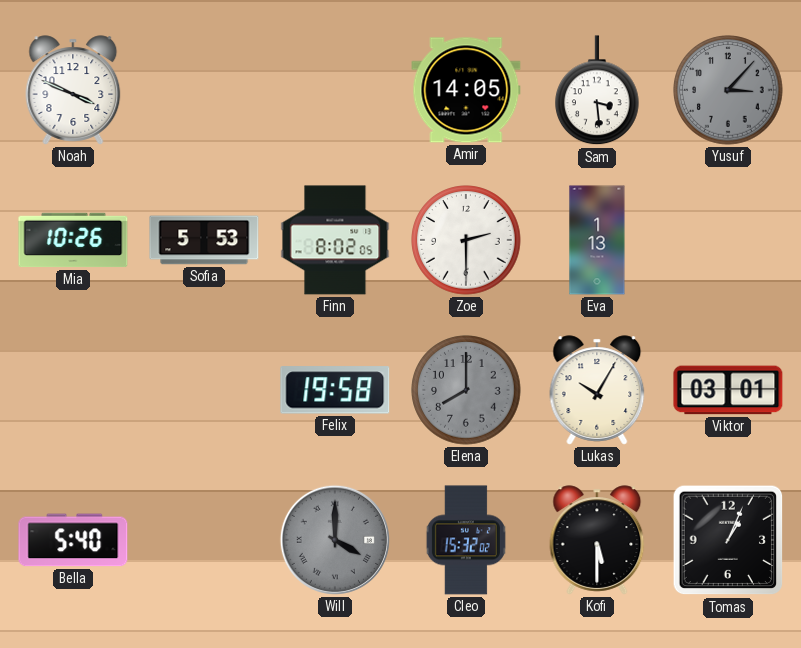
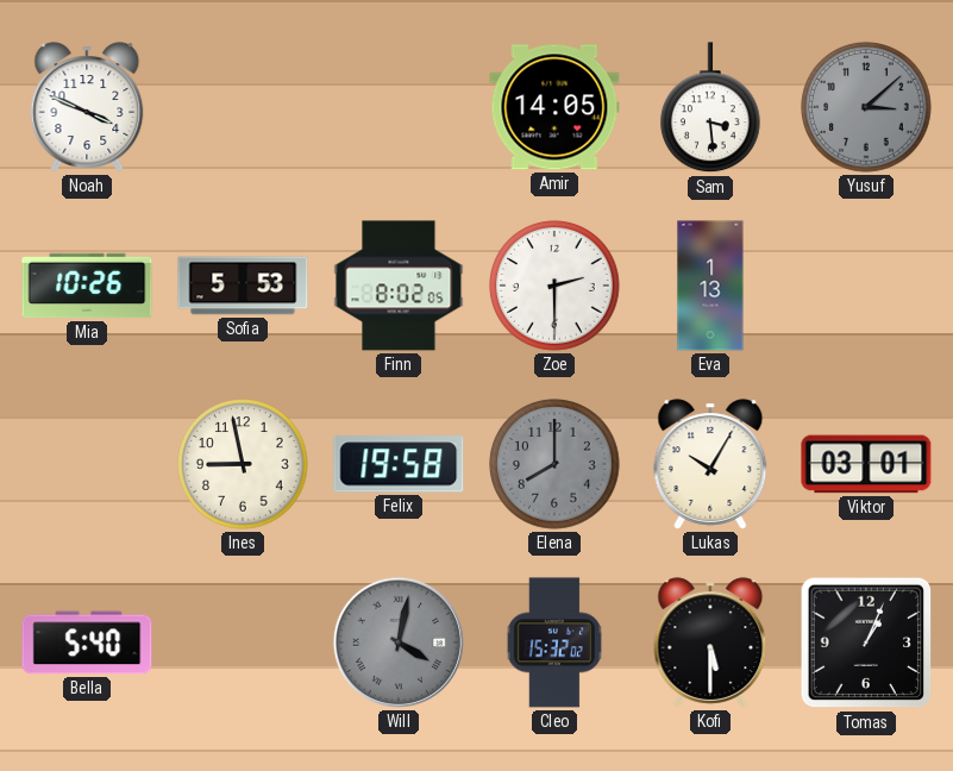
Yusuf: 3:07 -> 3:08 (866, 107)
Ines: none -> 8:58 (243, 464)
Will: 4:00 -> 4:02 (399, 642)
